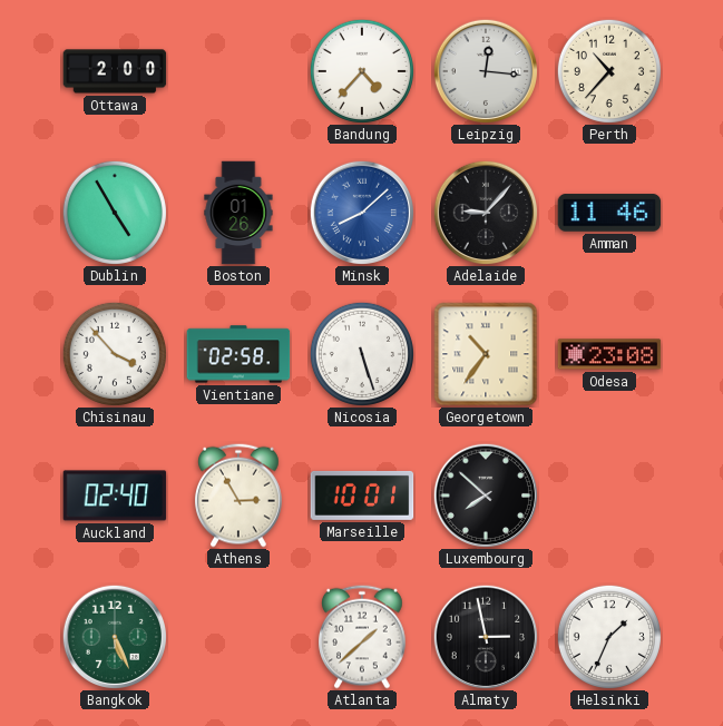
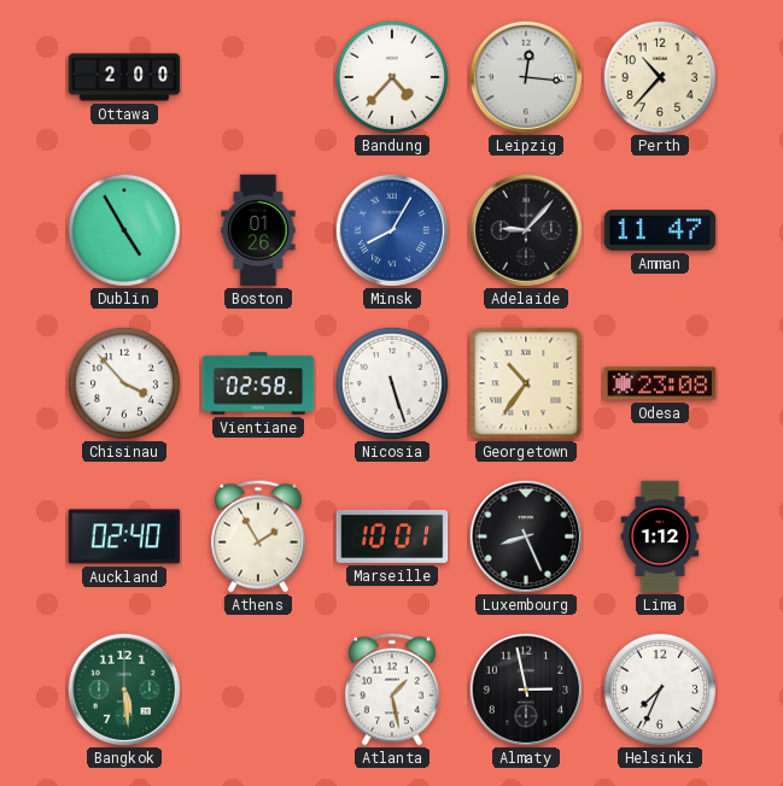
Minsk: 8:08 -> 8:05 (391, 229)
Amman: 11:46 -> 11:47 (660, 230)
Athens: 2:55 -> 1:55 (259, 536)
Luxembourg: 7:52 -> 8:26 (525, 535)
Lima: none -> 1:12 (660, 536)
Bangkok: 5:26 -> 5:29 (123, 688)
Atlanta: 1:38 -> 1:28 (393, 690)
Helsinki: 1:34 -> 7:34 (660, 690)
